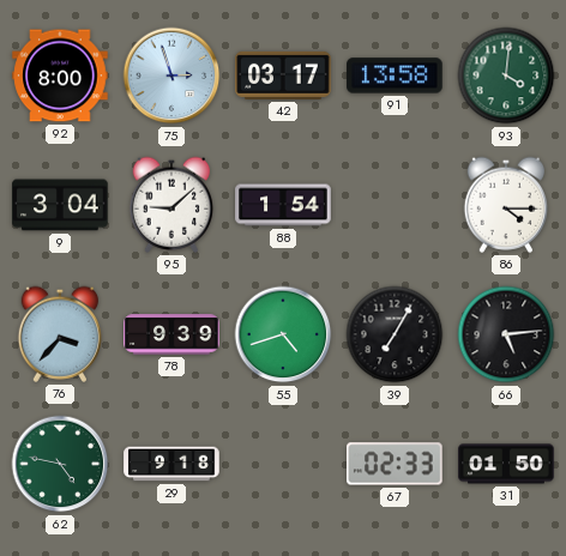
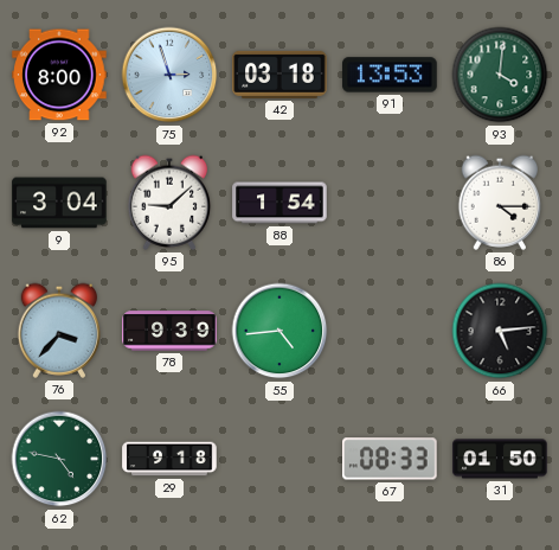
42: 03:17 -> 03:18 (279, 75)
91: 13:58 -> 13:53 (390, 75)
55: 4:42 -> 4:44 (279, 331)
39: 7:05 -> none (395, 334)
67: 02:33 -> 08:33 (390, 459)
